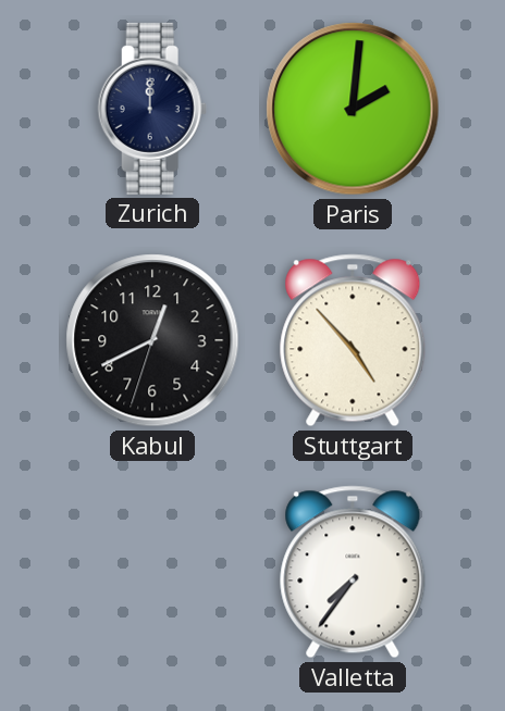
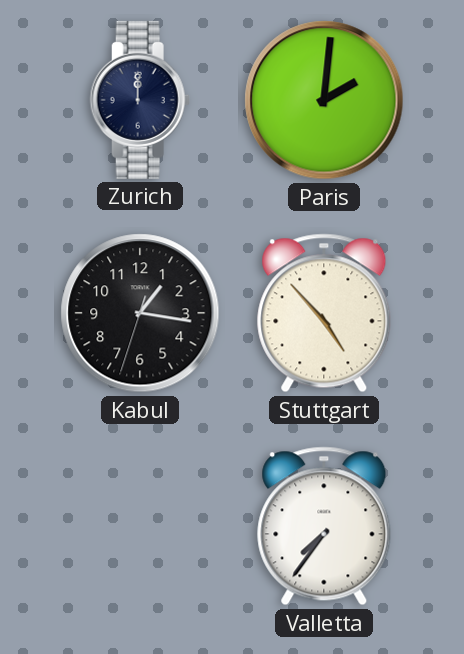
Kabul: 12:40 -> 1:16 (140, 313)
